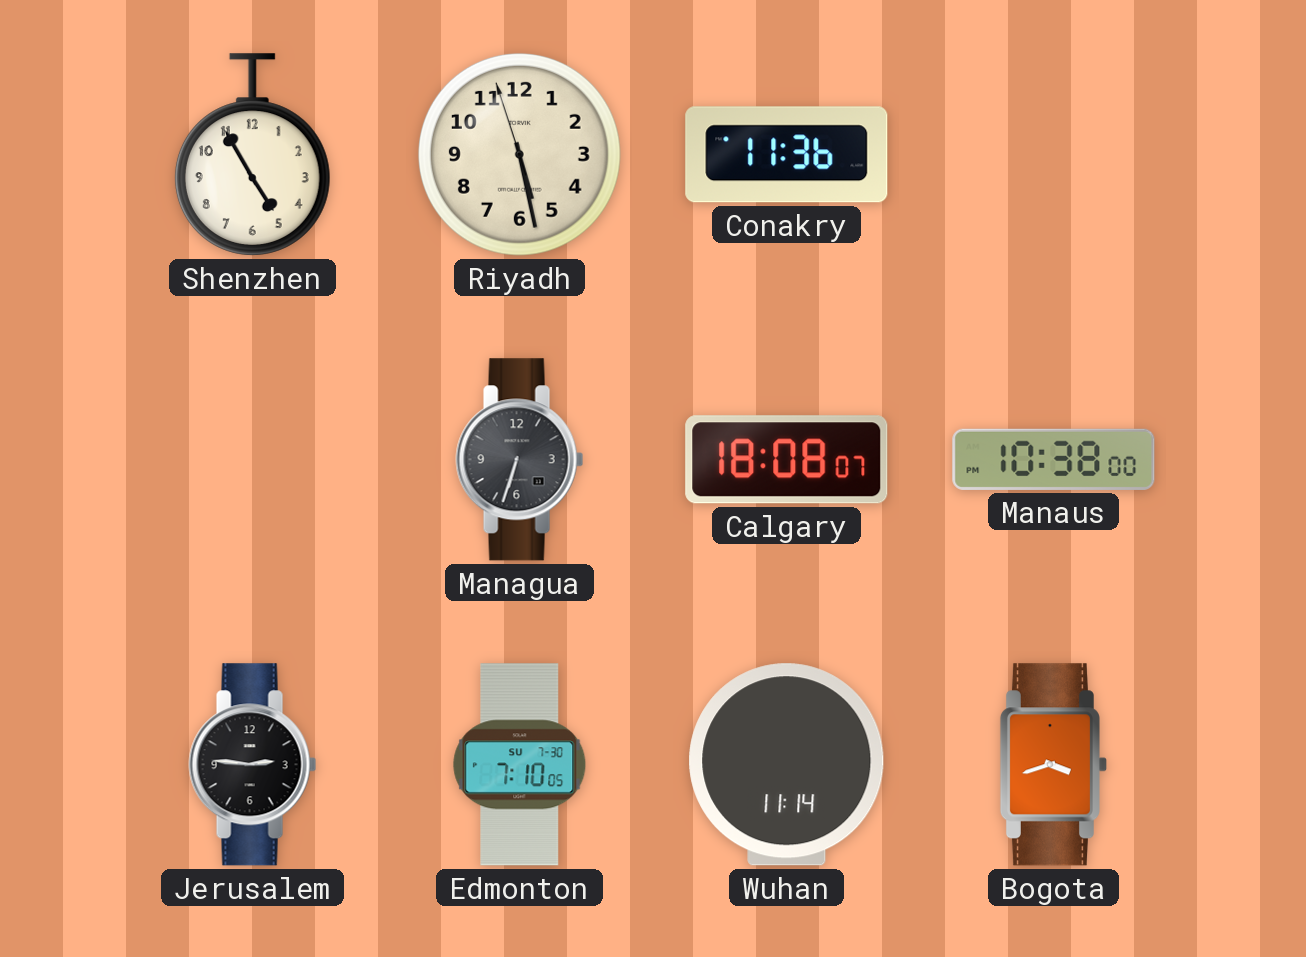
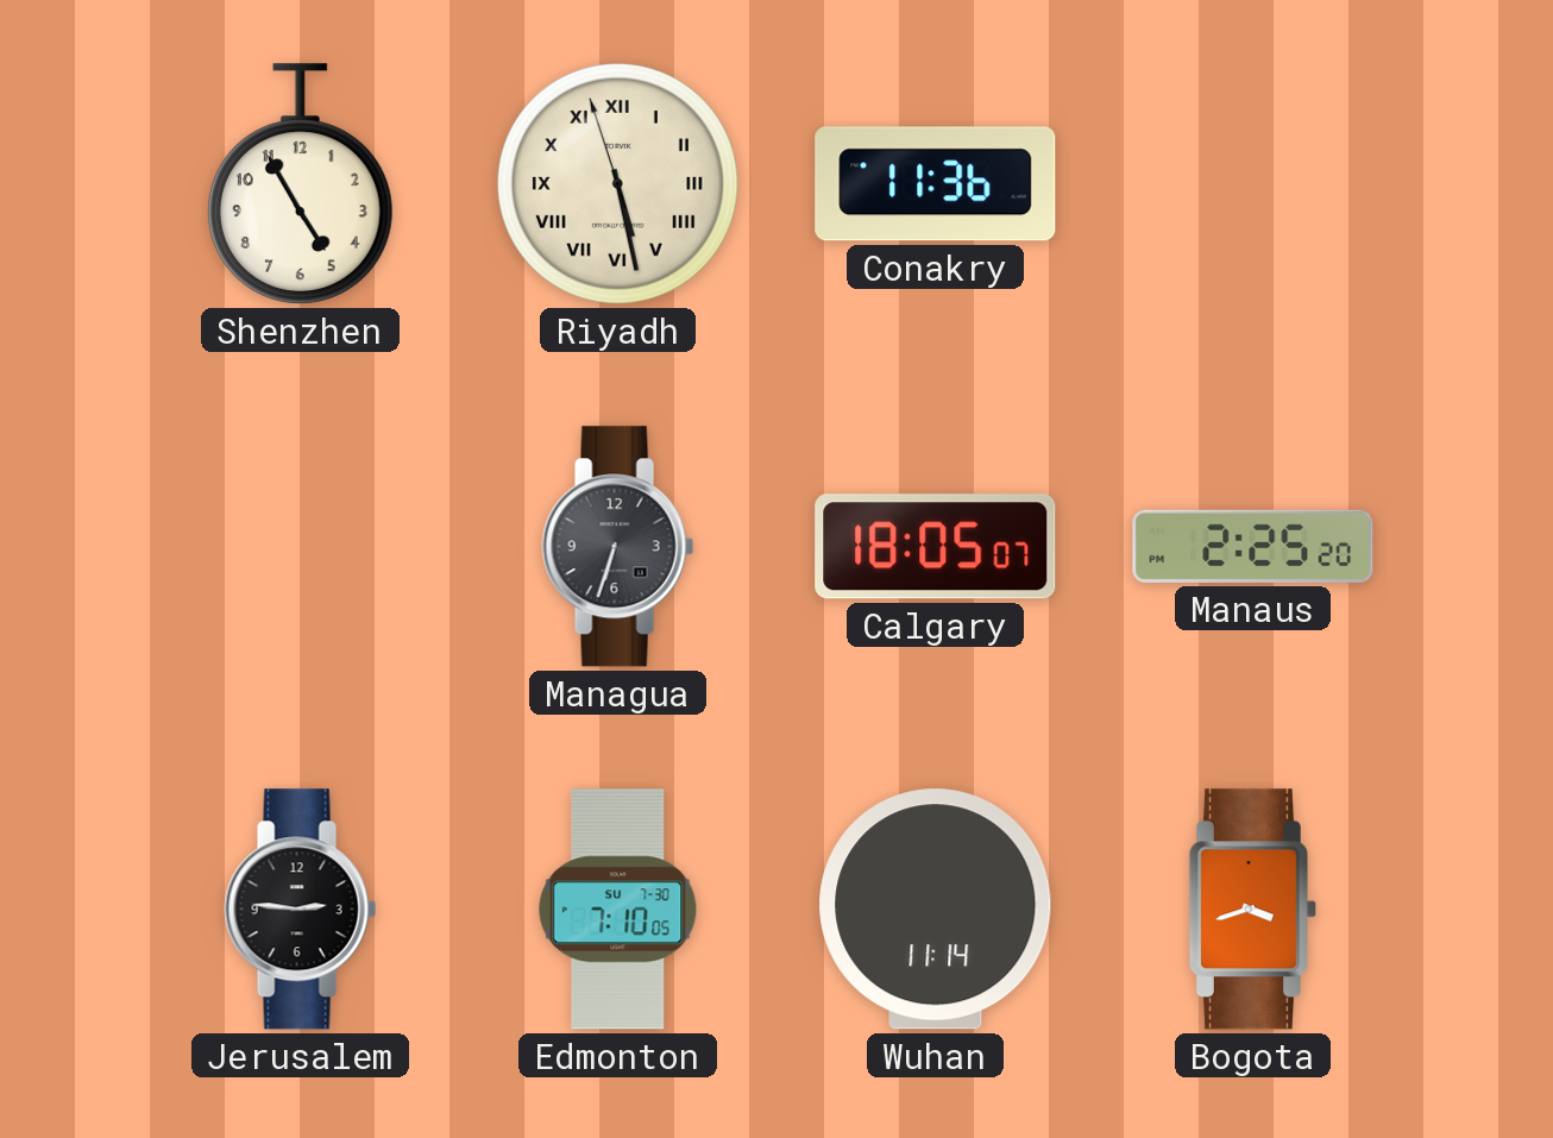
Riyadh numerals: Arabic -> Roman (617, 183)
Calgary: 18:08 -> 18:05 (936, 547)
Manaus: 10:38 -> 2:25 (1253, 546)
